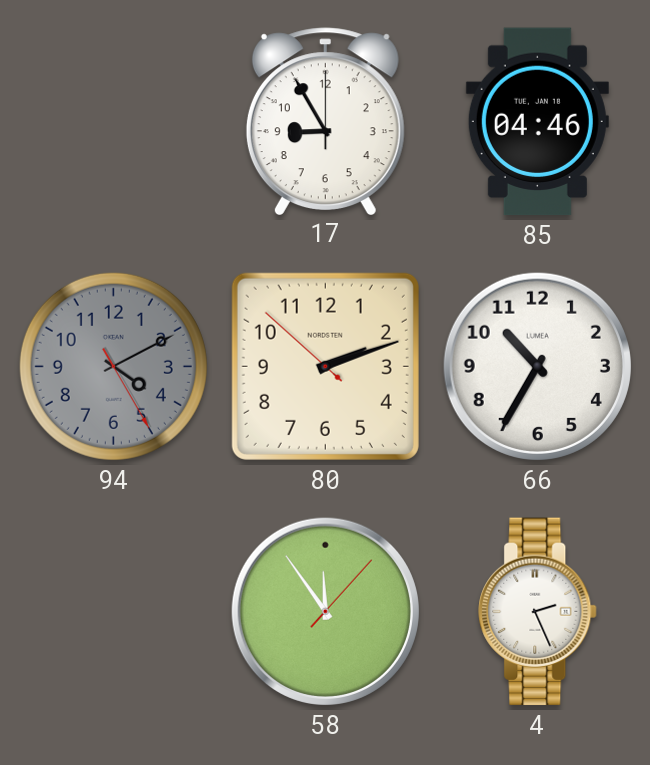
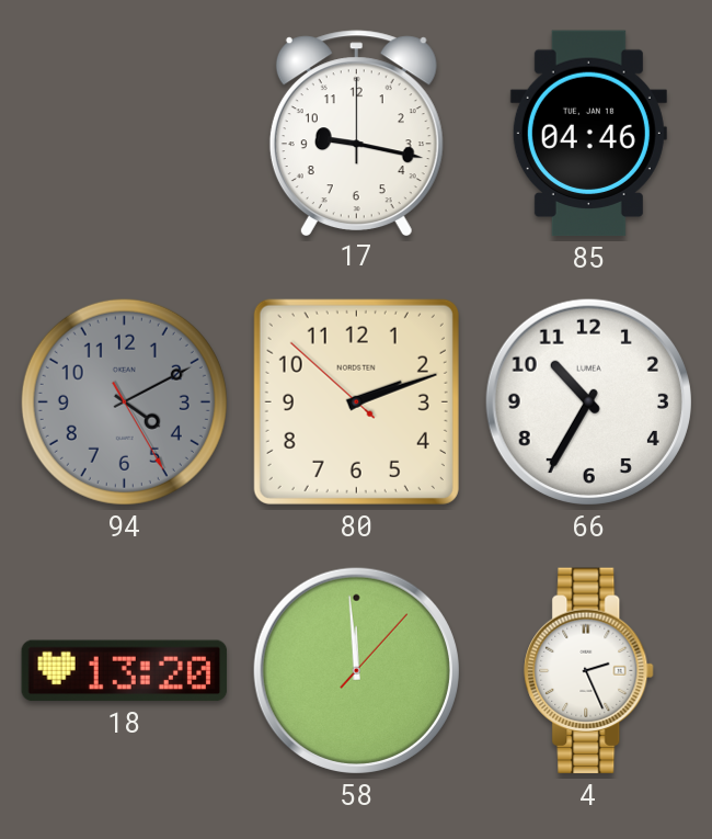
17: 8:55 -> 9:17 (356, 133)
18: none -> 13:20 (125, 671)
58: 11:54 -> 11:59 (356, 670)
